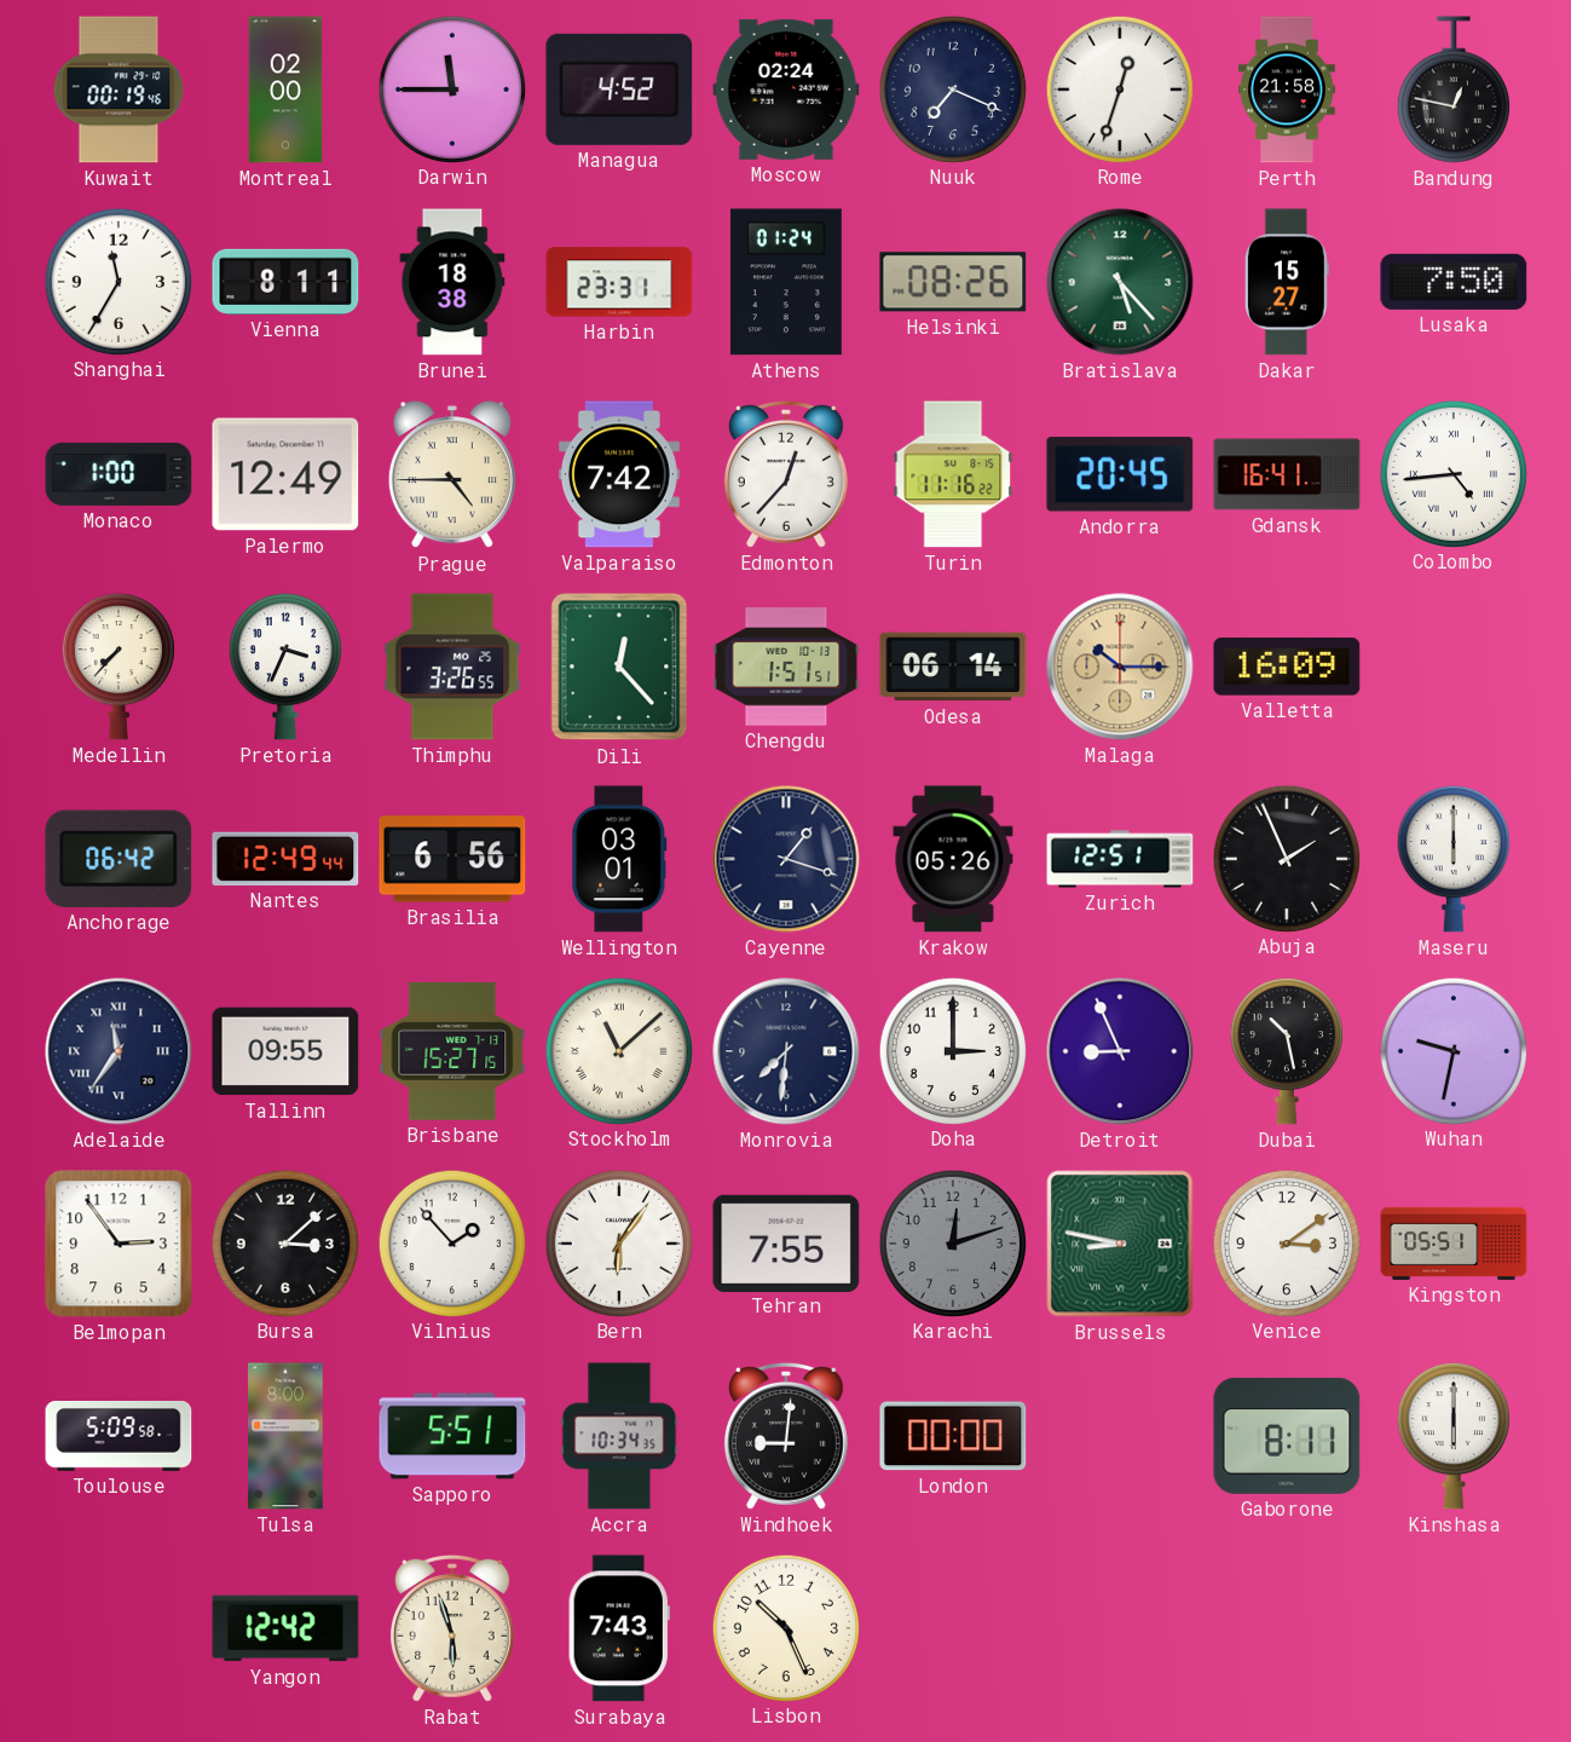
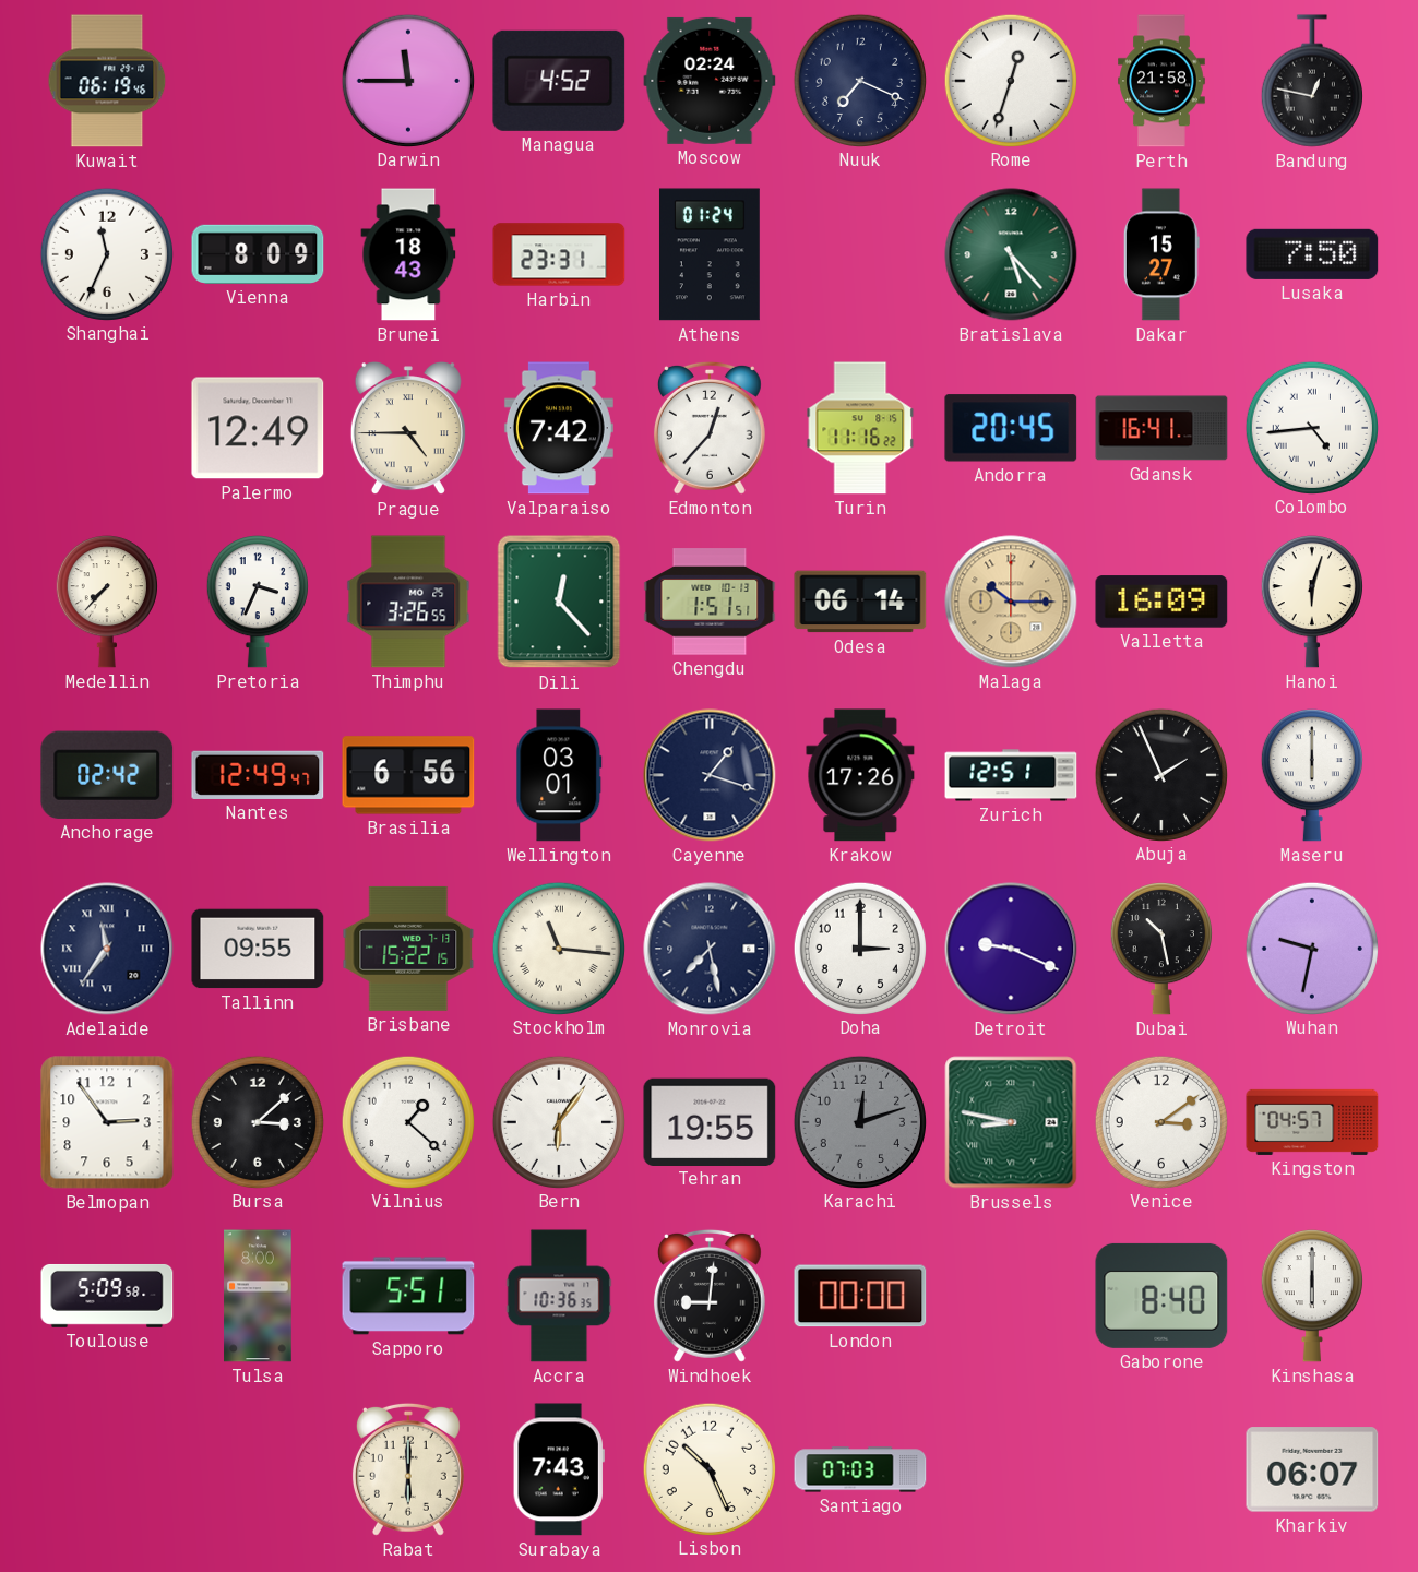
Kuwait: 00:19 -> 06:19 (107, 81)
Montreal: 02:00 -> none (285, 90)
Shanghai: 11:35 -> 11:34 (106, 253)
Vienna: 8:11 -> 8:09 (258, 254)
Brunei: 18:38 -> 18:43 (408, 254)
Helsinki: 08:26 -> none (953, 282)
Monaco: 1:00 -> none (119, 474)
Hanoi: none -> 6:03 (1312, 603)
Anchorage: 06:42 -> 02:42 (107, 775)
Nantes: 12:49:44 -> 12:49:47 (258, 775)
Krakow: 05:26 -> 17:26 (860, 775)
Brisbane: 15:27 -> 15:22 (408, 949)
Stockholm: 11:08 -> 11:16 (558, 948)
Monrovia: 7:31 -> 7:28 (710, 949)
Detroit: 8:56 -> 9:19 (1011, 949)
Vilnius: 1:53 -> 1:22 (407, 1121)
Tehran: 7:55 -> 19:55 (710, 1121)
Kingston: 05:51 -> 04:57 (1312, 1122)
Accra: 10:34 -> 10:36 (559, 1296)
Gaborone: 8:11 -> 8:40 (1161, 1296)
Yangon: 12:42 -> none (285, 1628)
Rabat: 5:57 -> 6:00 (408, 1469)
Santiago: none -> 07:03 (860, 1469)
Kharkiv: none -> 06:07 (1312, 1469)
